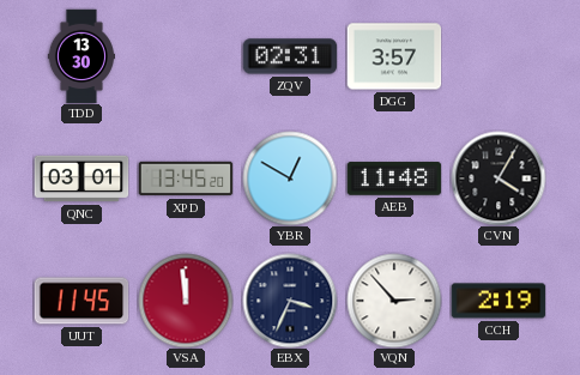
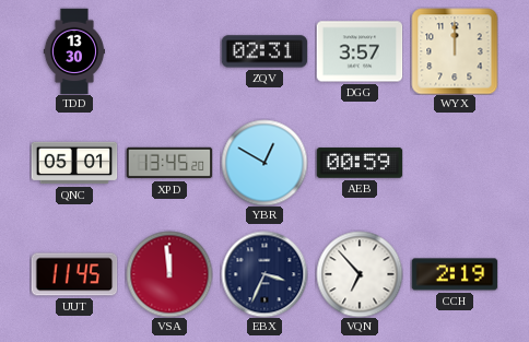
WYX: none -> 12:00 (455, 51)
QNC: 03:01 -> 05:01 (74, 163)
AEB: 11:48 -> 00:59 (360, 163)
CVN: 4:05 -> none (499, 179)
VQN: 2:53 -> 6:53 (360, 274)
